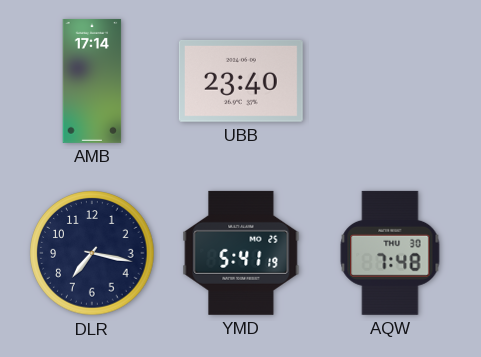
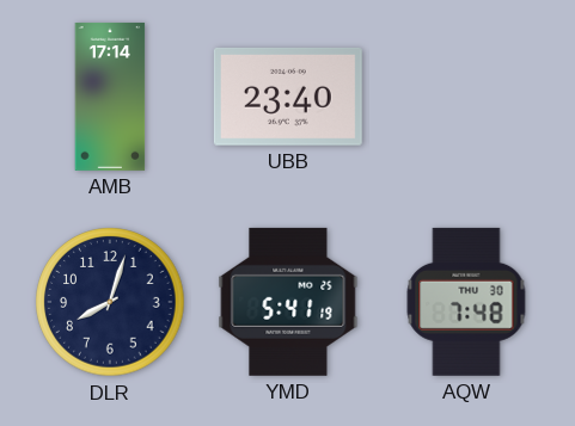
DLR: 7:17 -> 8:03 (110, 302)
